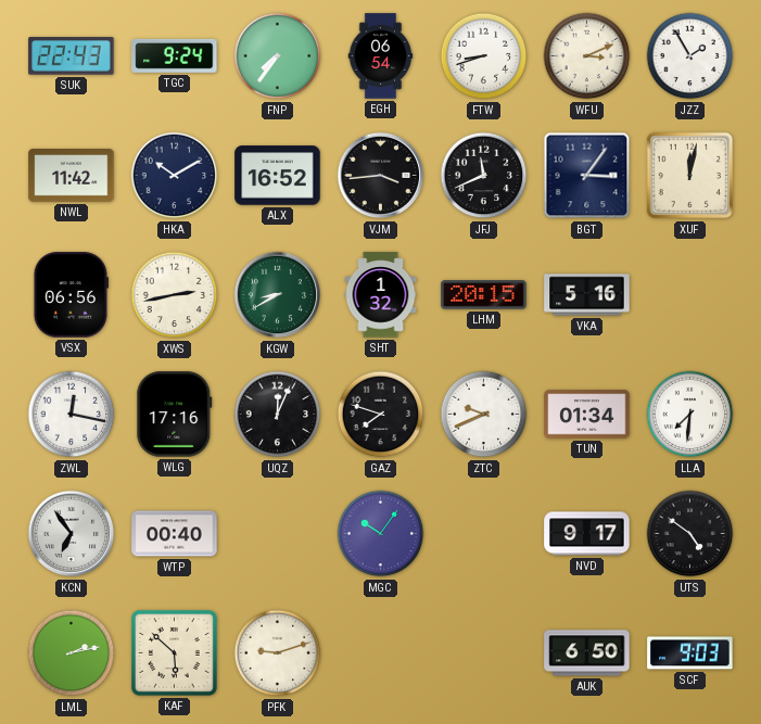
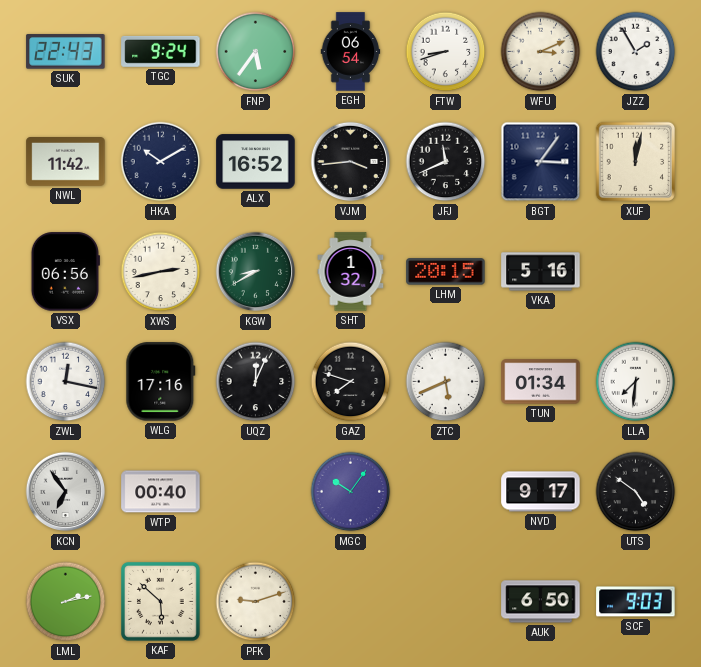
FNP: 7:36 -> 5:36 (256, 52)
ZTC: 9:41 -> 5:41 (446, 382)
